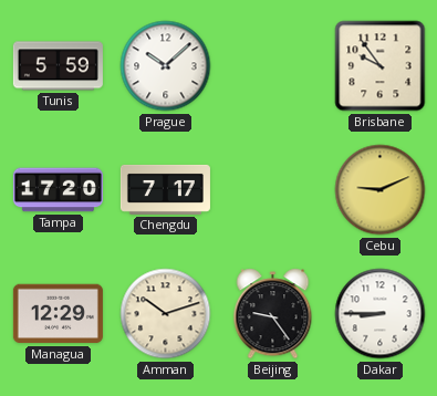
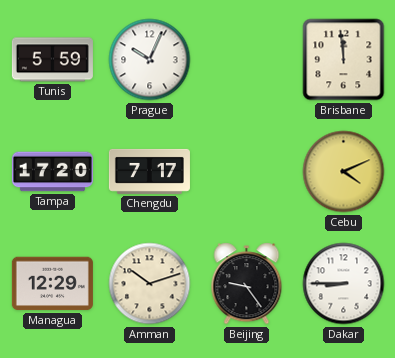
Prague: 10:08 -> 10:04 (150, 60)
Brisbane: 9:54 -> 11:59 (344, 60)
Cebu: 9:11 -> 4:11 (344, 172)
